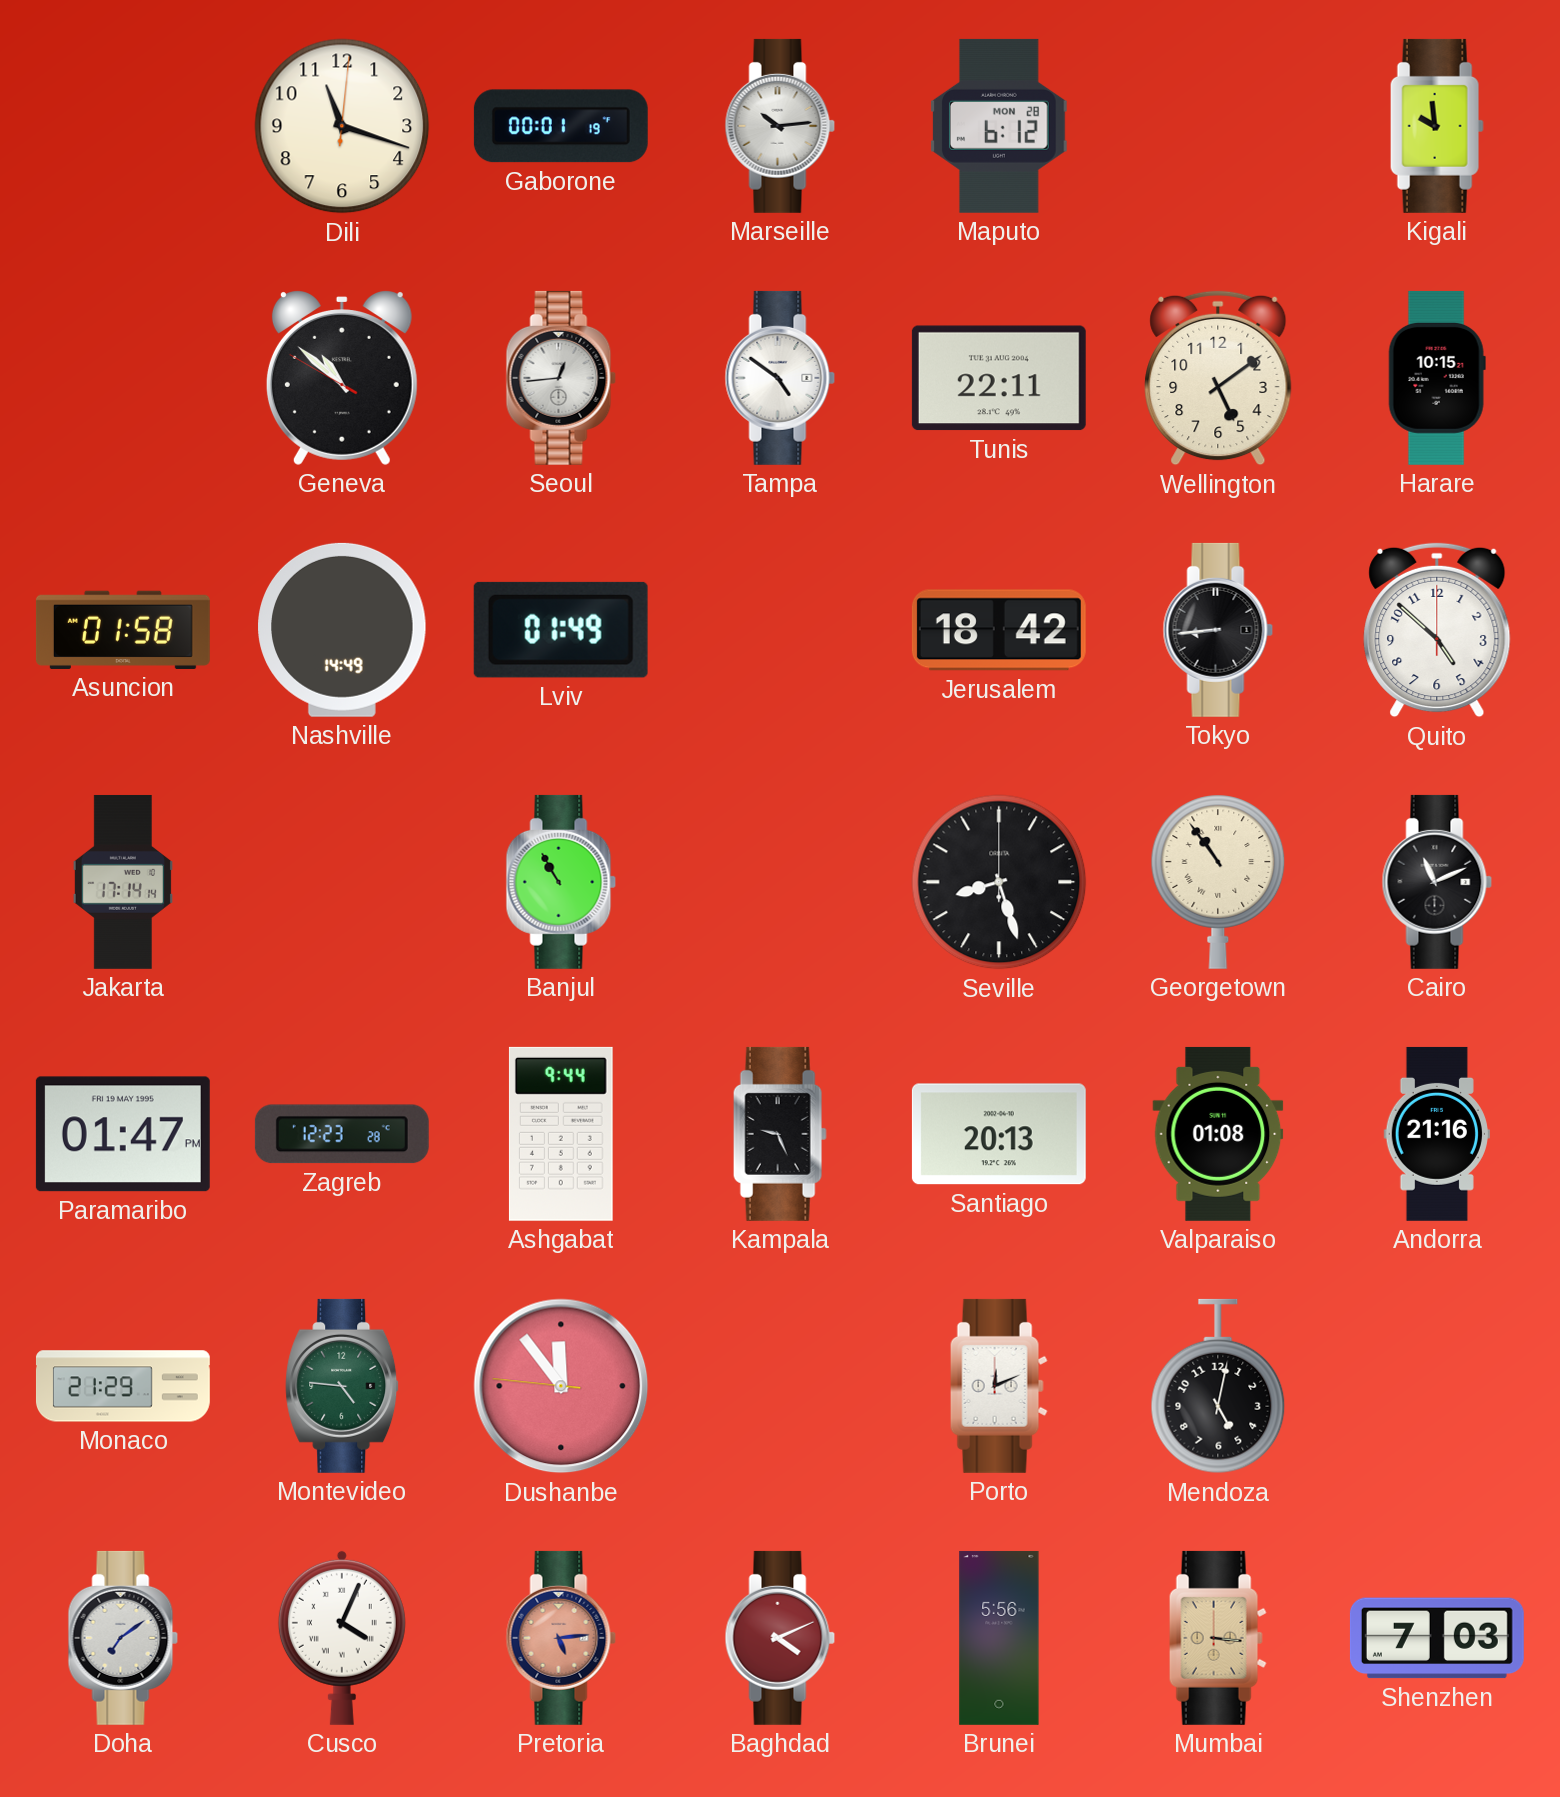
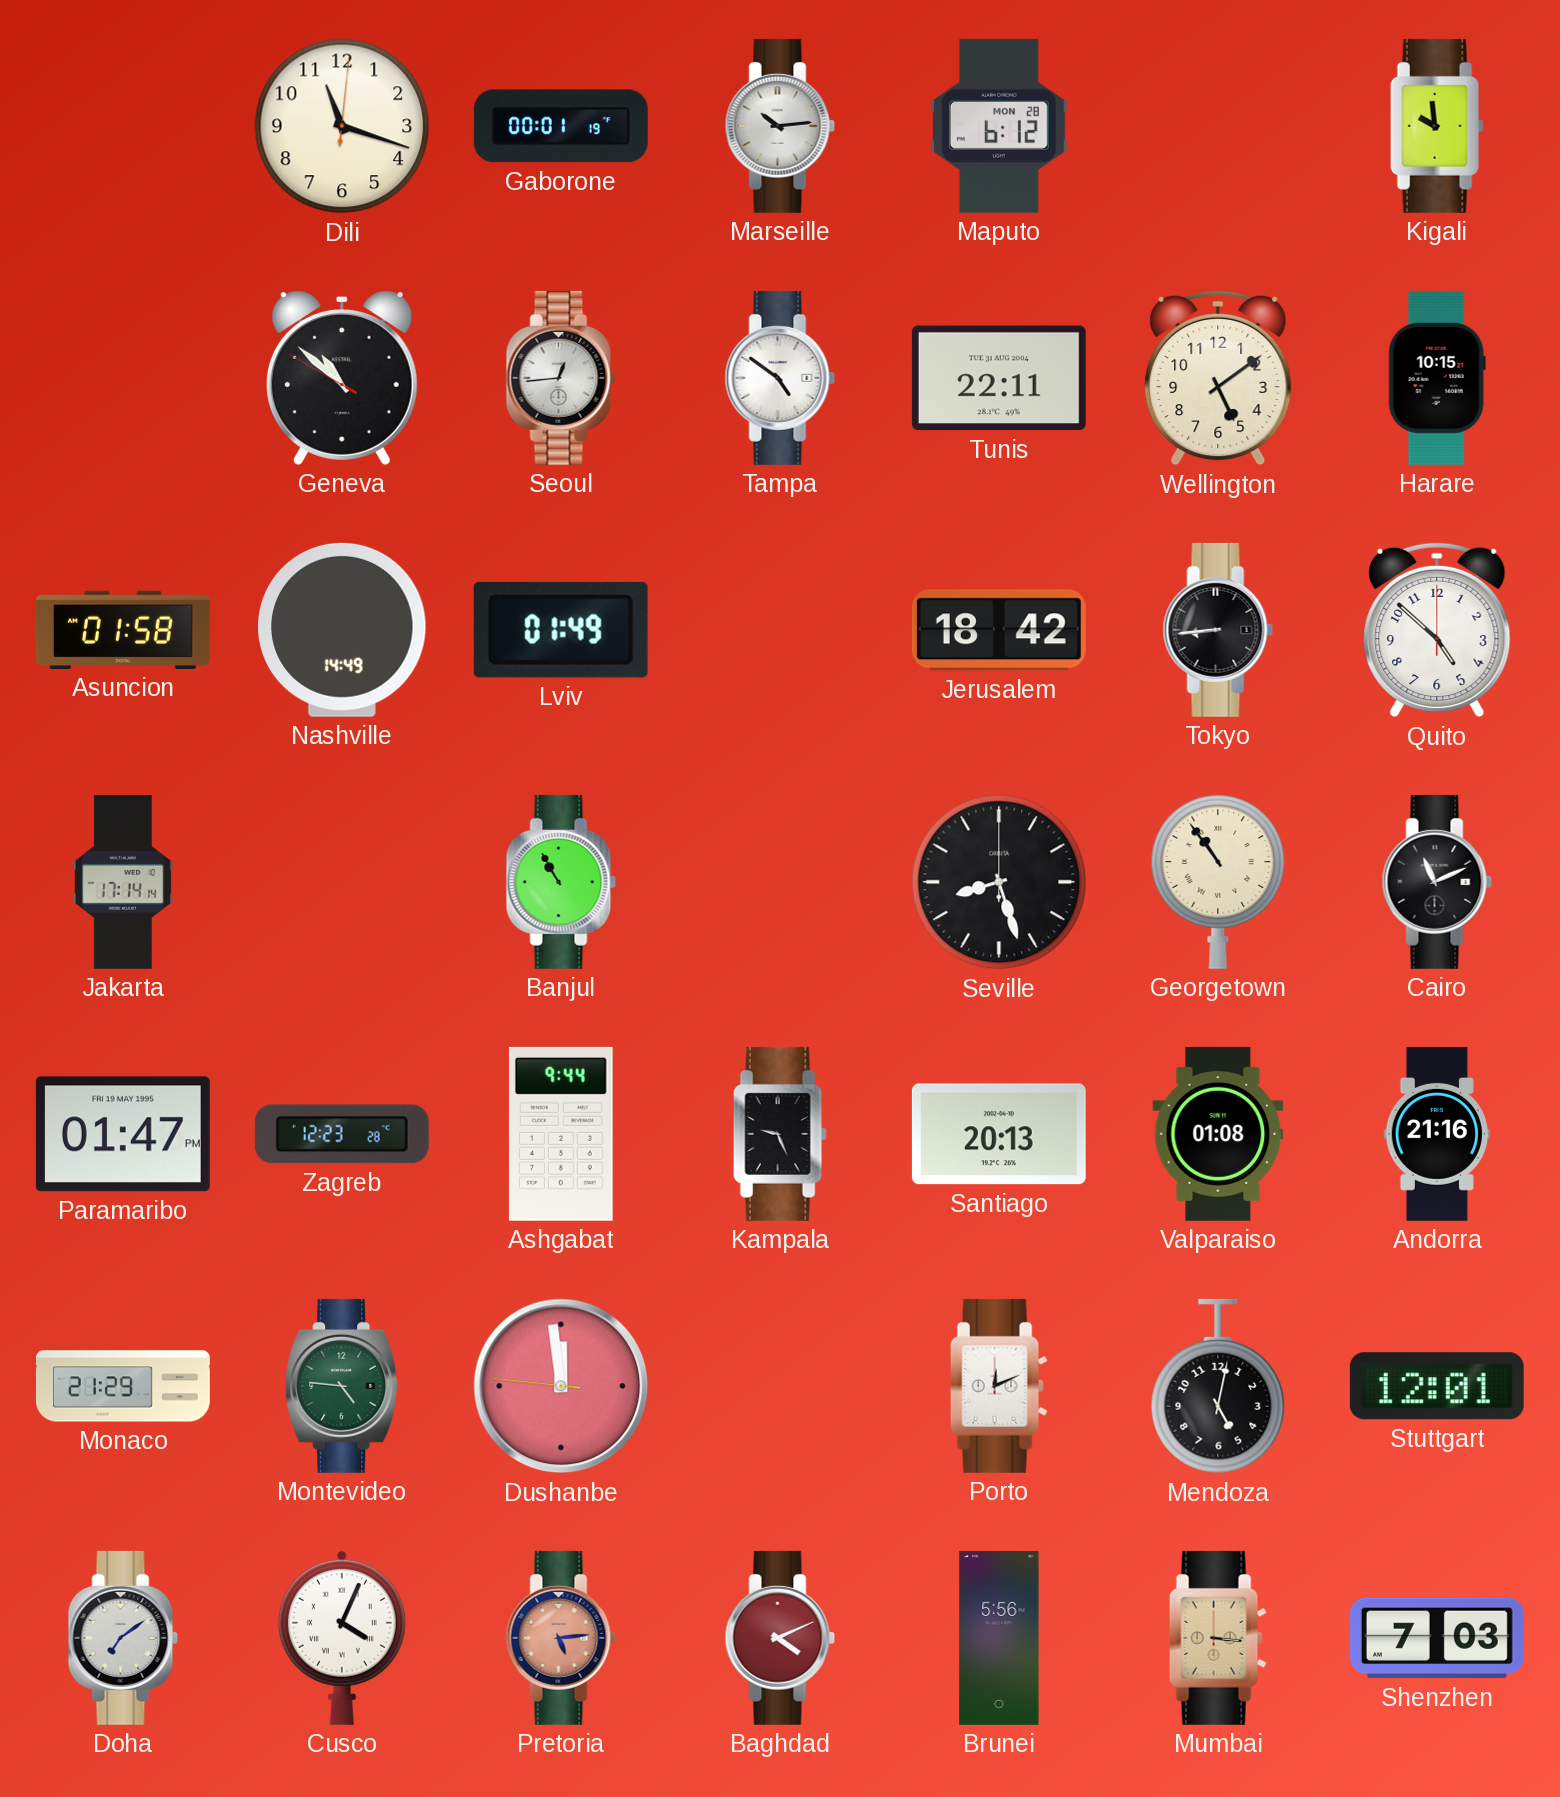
Dushanbe: 11:53 -> 11:58 (561, 1386)
Stuttgart: none -> 12:01 (1437, 1386)
